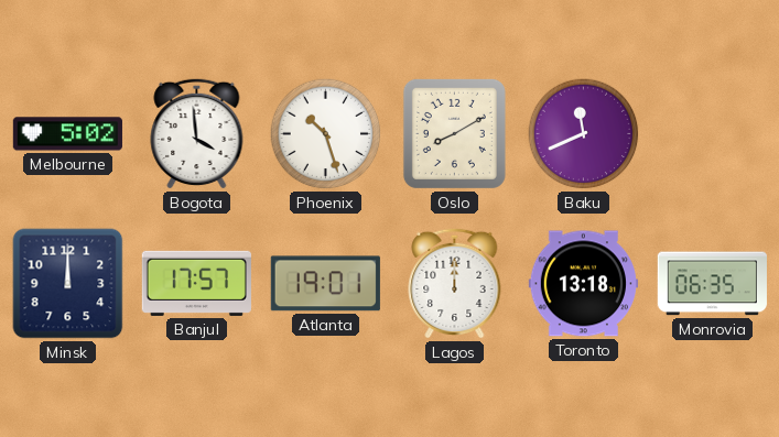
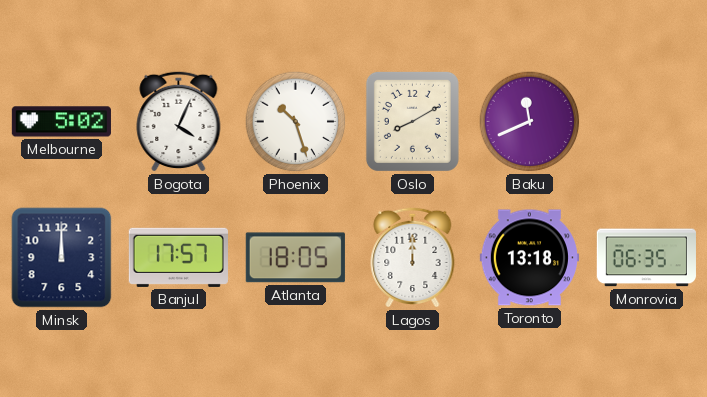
Bogota: 3:59 -> 4:04 (179, 121)
Atlanta: 19:01 -> 18:05 (295, 258)
